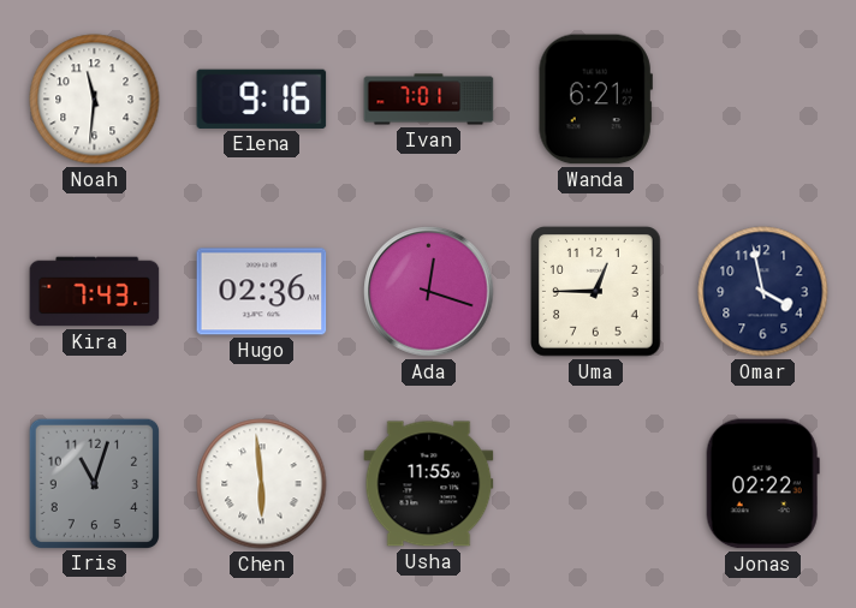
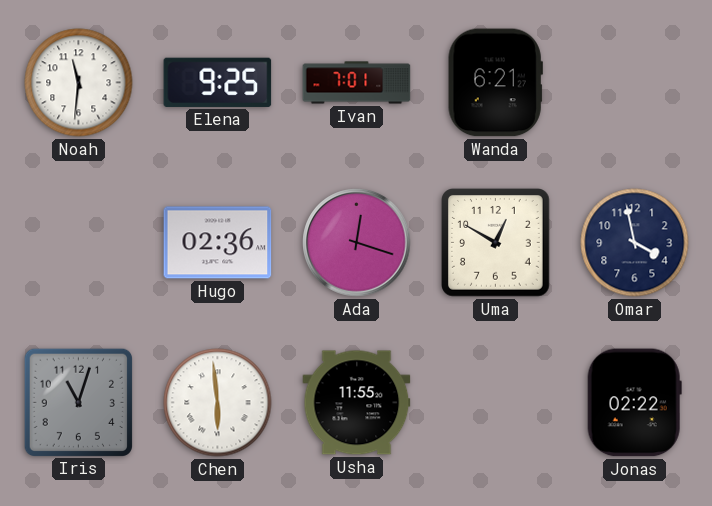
Elena: 9:16 -> 9:25 (218, 82)
Kira: 7:43 -> none (95, 292)
Uma: 12:45 -> 12:50 (496, 243)
